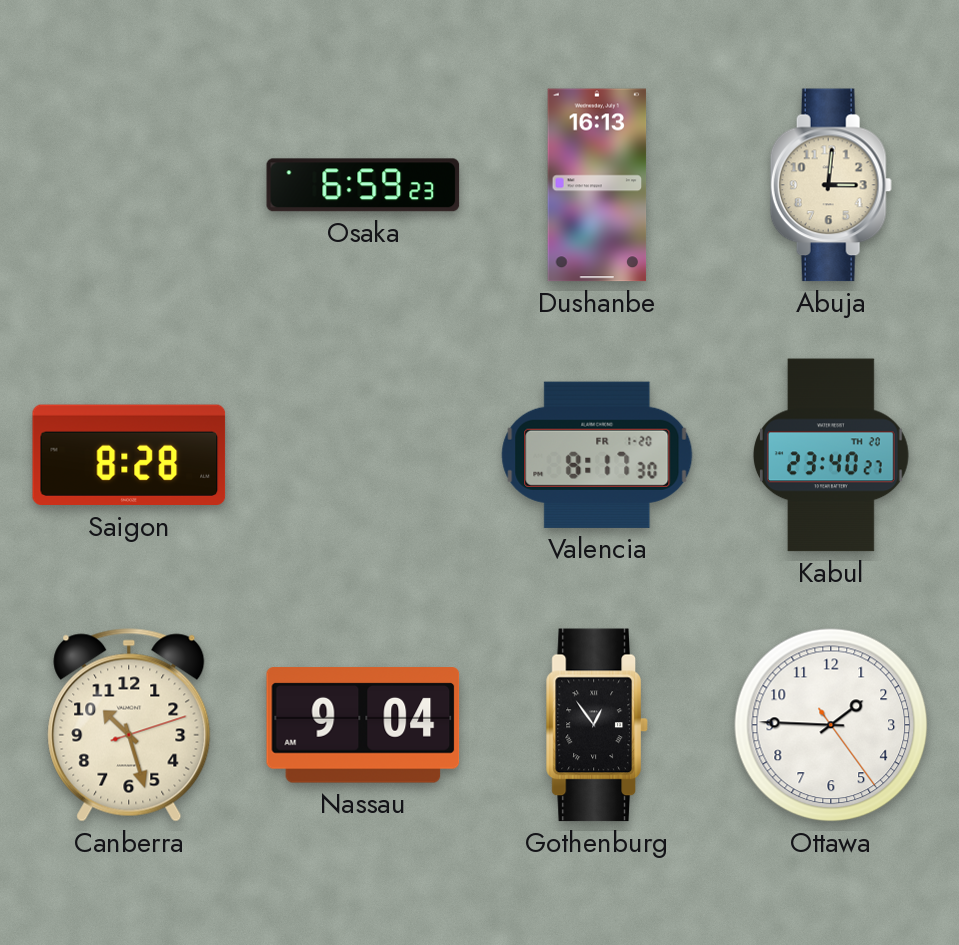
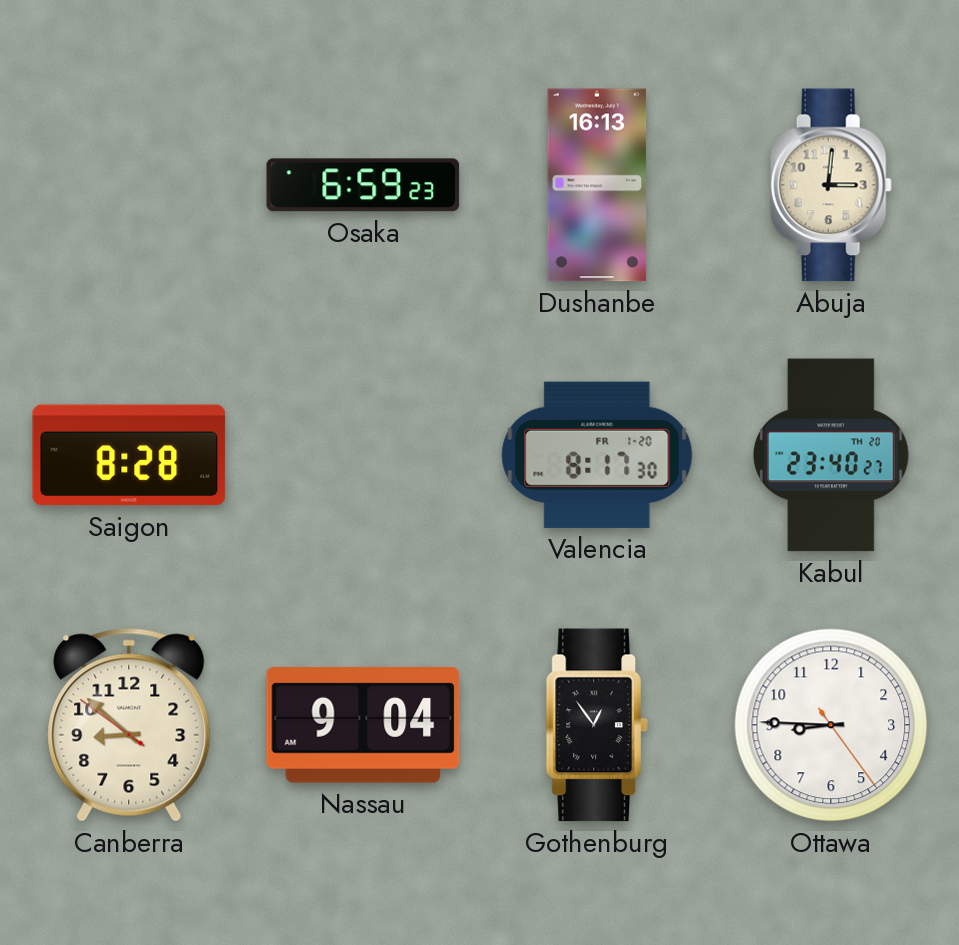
Canberra: 10:27 -> 8:51 (129, 725)
Ottawa: 1:45 -> 8:45 (831, 725)
